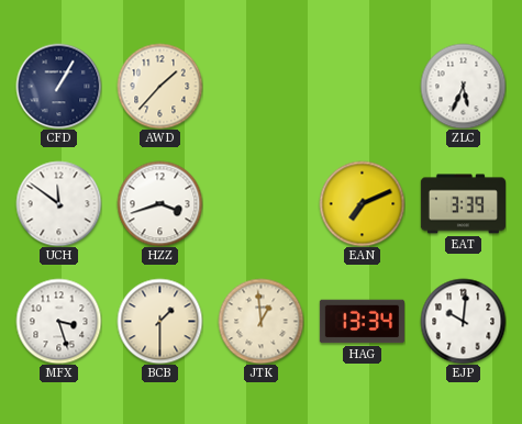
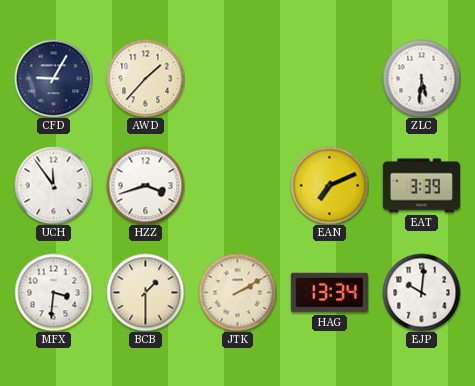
CFD: 1:05 -> 9:05 (53, 78)
ZLC: 5:34 -> 5:31 (421, 78)
UCH: 11:51 -> 11:54 (53, 185)
MFX: 3:27 -> 3:31 (53, 292)
JTK: 12:59 -> 2:10 (237, 292)
